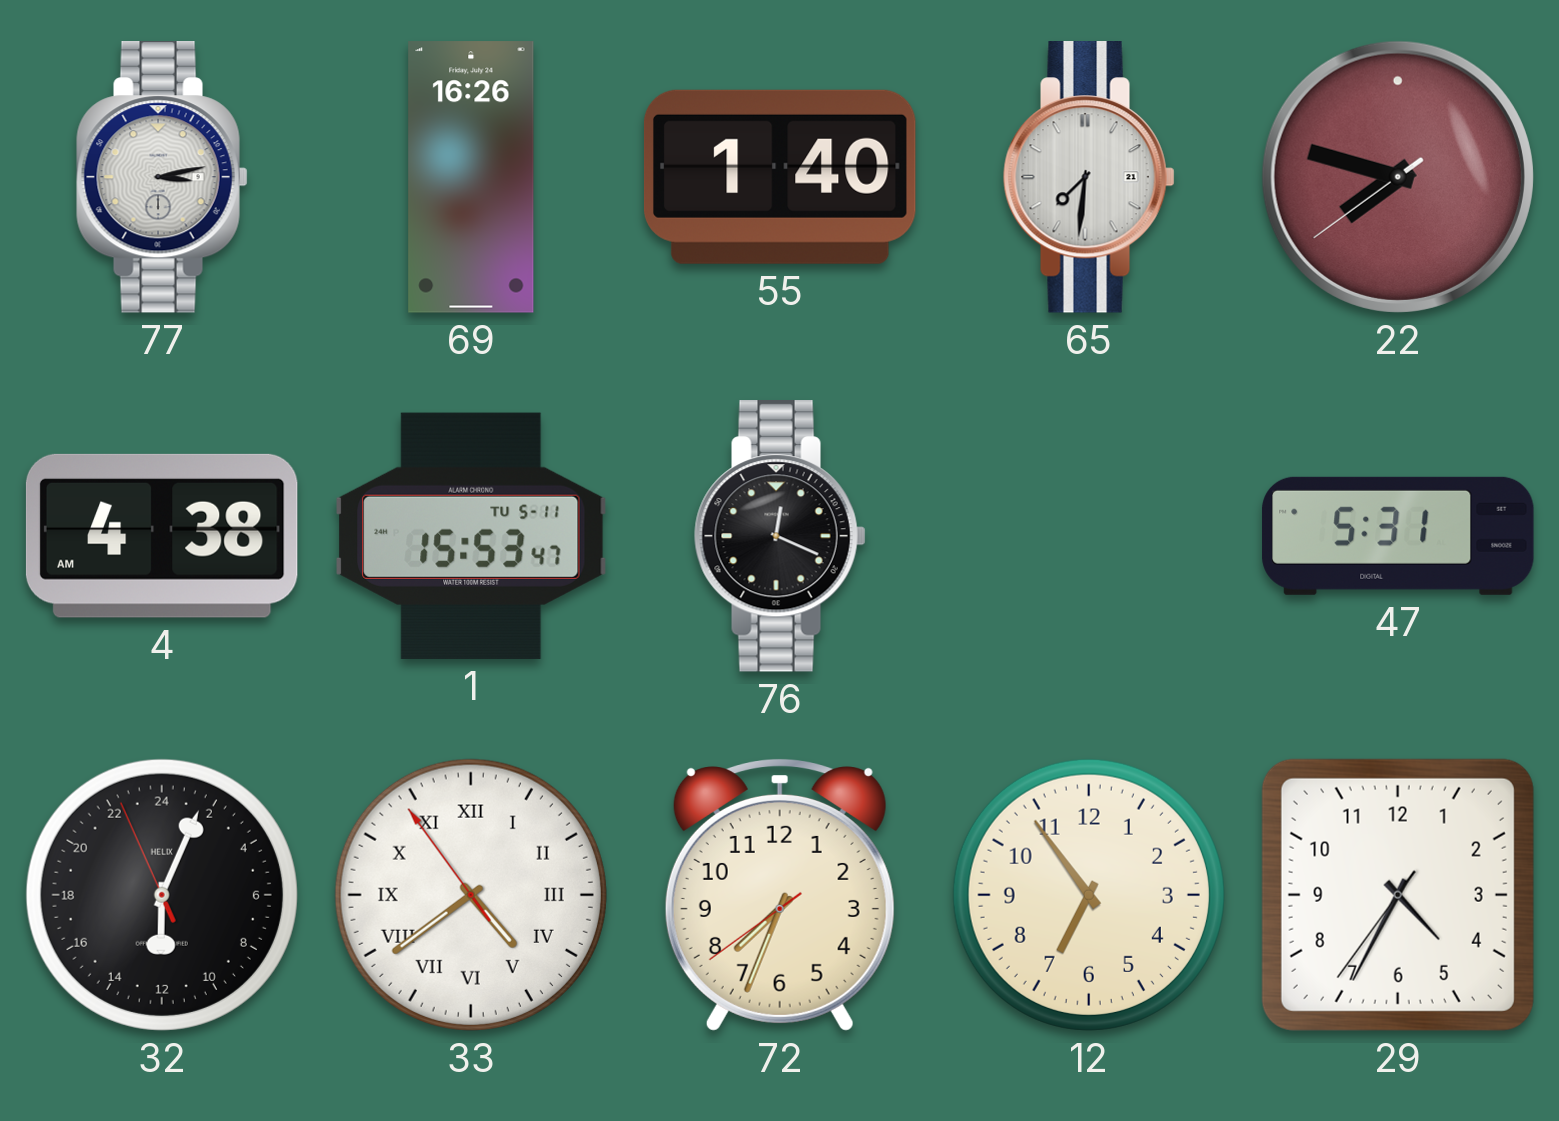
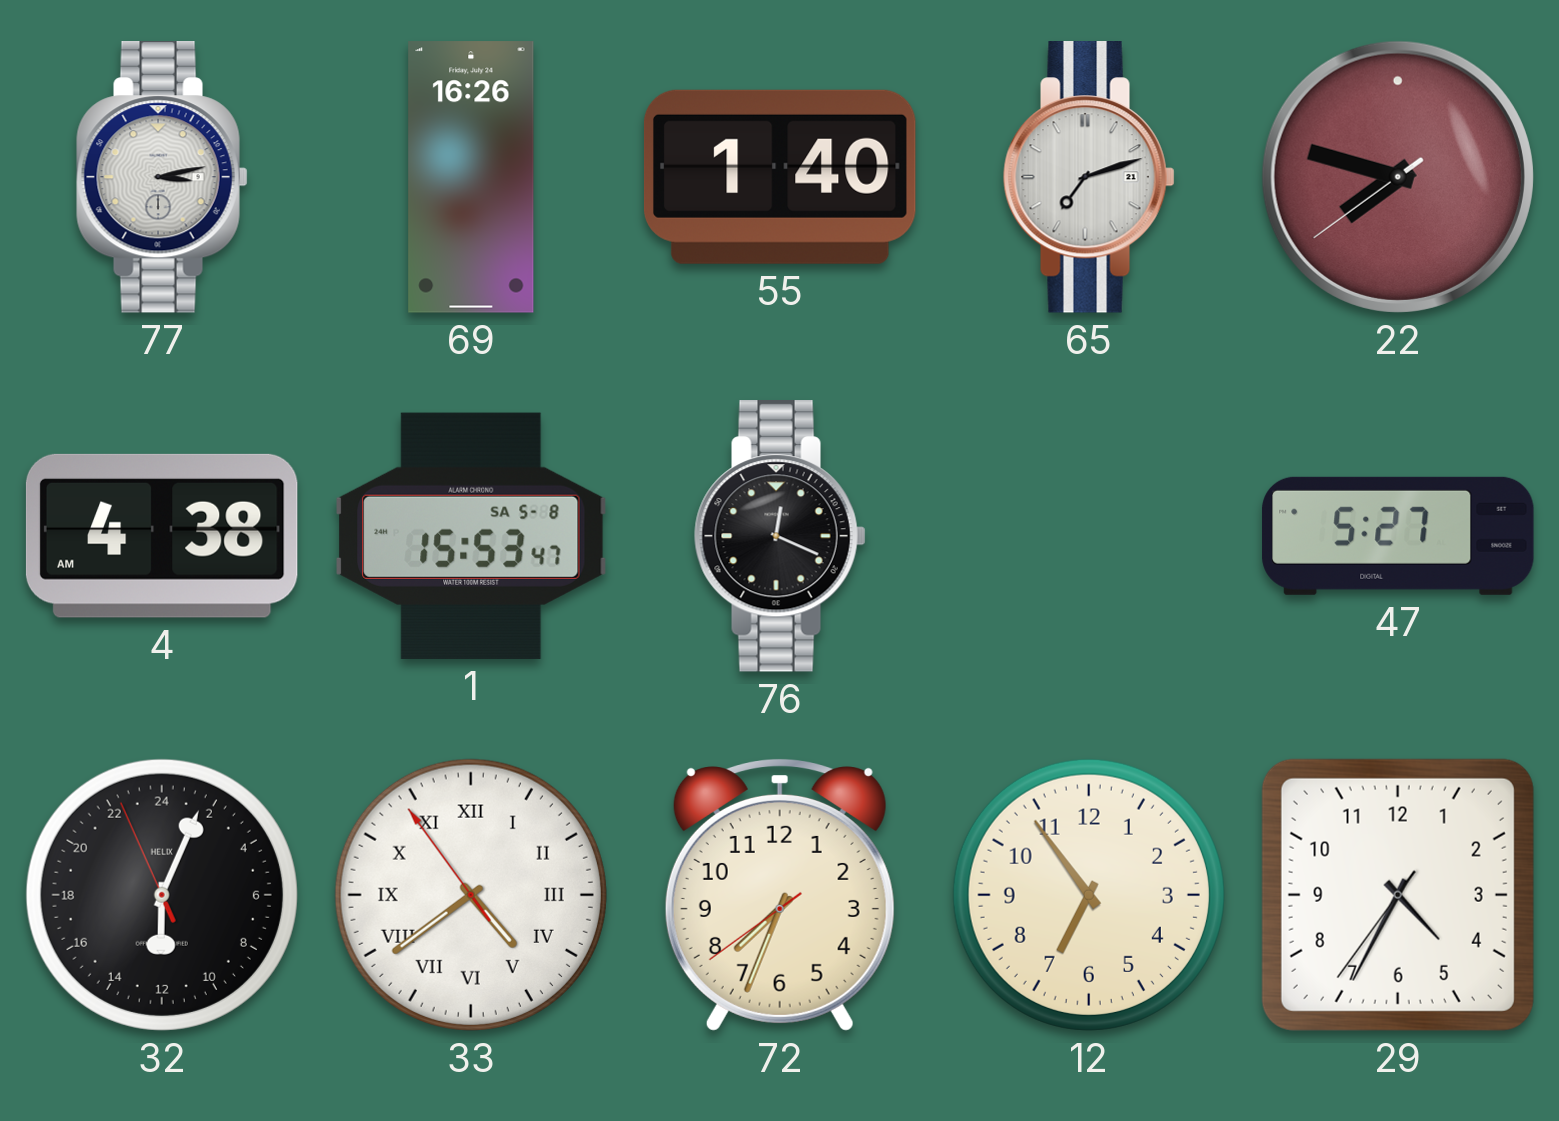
65: 7:31 -> 7:12 (1089, 178)
1 date: TU 5-11 -> SA 5-8 (472, 536)
47: 5:31 -> 5:27 (1398, 536)
